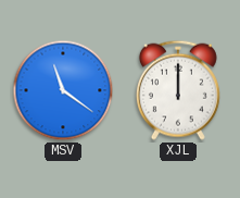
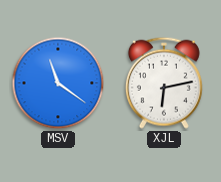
XJL: 12:00 -> 6:13 (164, 83)
